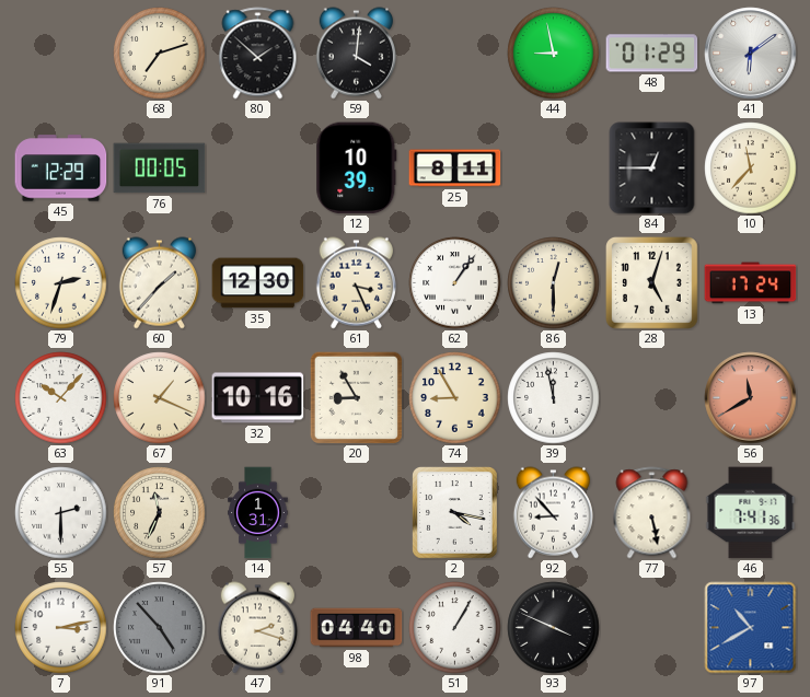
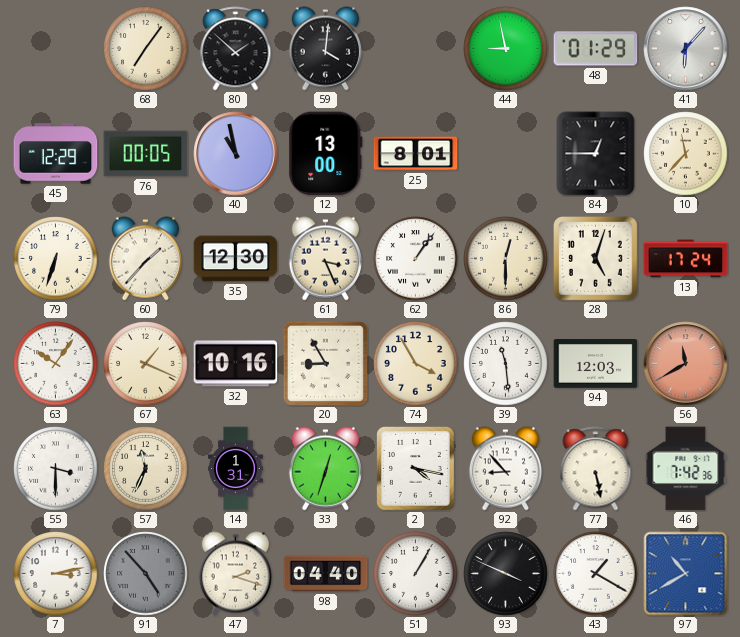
68: 7:12 -> 7:06 (146, 49)
41: 6:09 -> 6:07 (686, 49)
40: none -> 10:58 (236, 154)
12: 10:39 -> 13:00 (326, 154)
25: 8:11 -> 8:01 (416, 154)
79: 2:33 -> 6:33 (56, 259)
63: 10:07 -> 10:06 (56, 364)
74: 8:55 -> 3:55 (416, 364)
39: 11:58 -> 11:29 (506, 364)
94: none -> 12:03 (596, 364)
55: 2:30 -> 3:30 (56, 469)
33: none -> 12:33 (325, 469)
46: 7:41 -> 7:42 (686, 469)
43: none -> 1:20 (596, 574)
